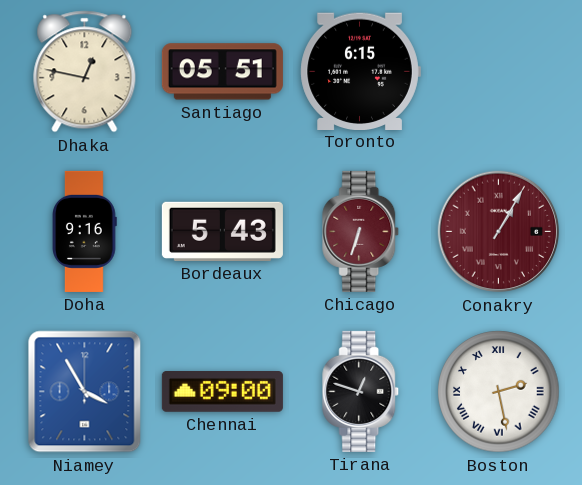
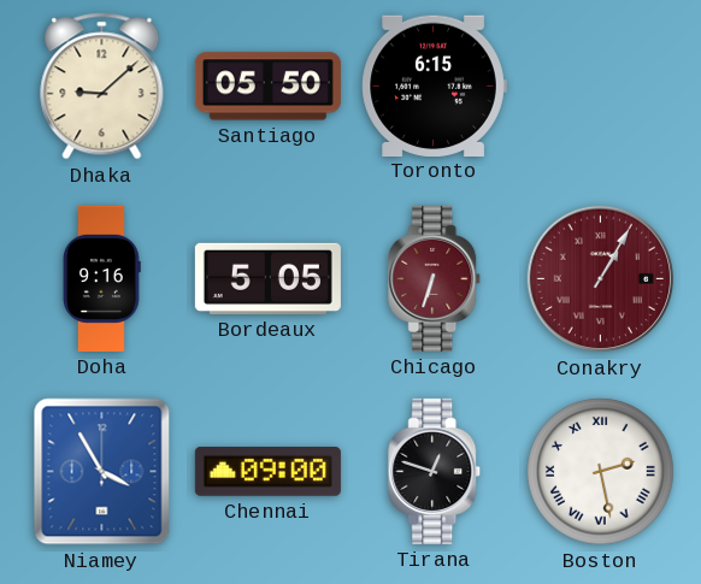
Dhaka: 12:47 -> 9:08 (102, 87)
Santiago: 05:51 -> 05:50 (267, 87)
Bordeaux: 5:43 -> 5:05 (267, 278)
